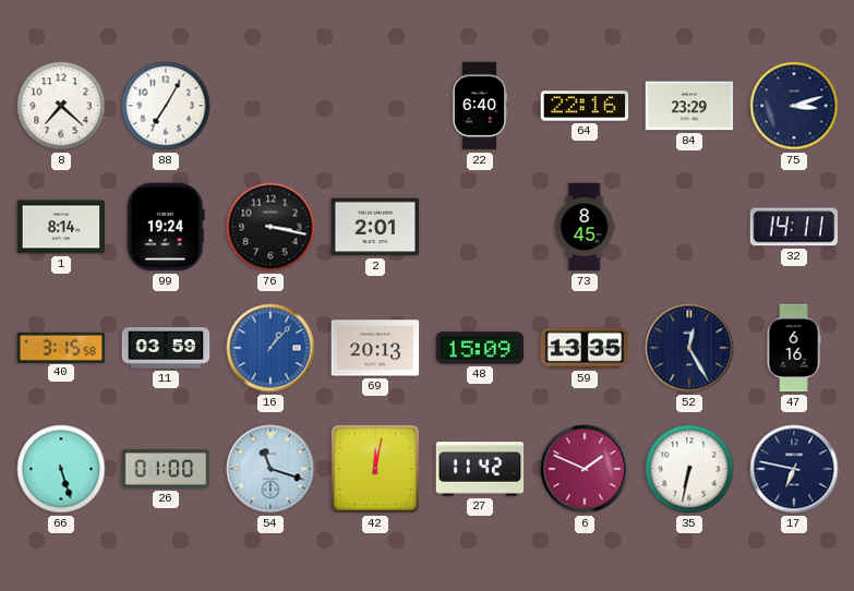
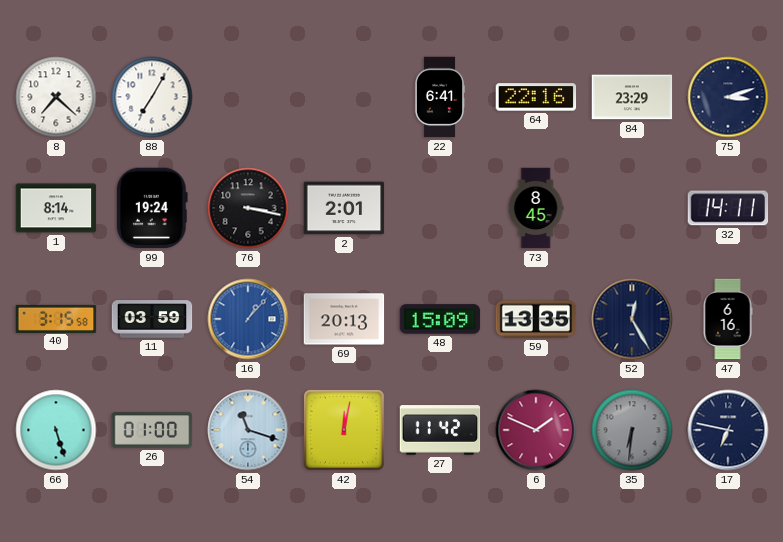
22: 6:40 -> 6:41 (440, 97)
35: 6:32 -> 6:31 (632, 430)
35 dial: white -> grey (632, 430)
